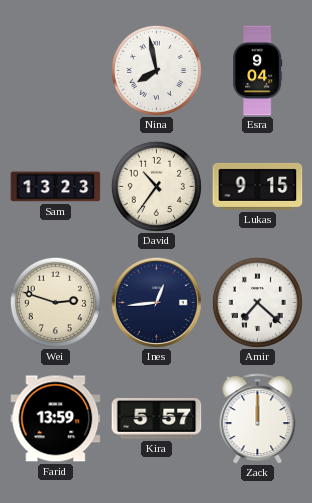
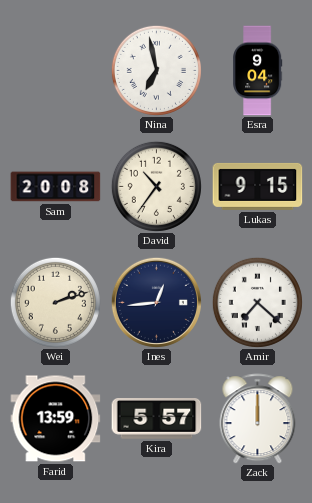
Nina: 7:58 -> 6:58 (156, 70)
Sam: 13:23 -> 20:08 (56, 187)
Wei: 2:48 -> 2:12 (55, 302)
